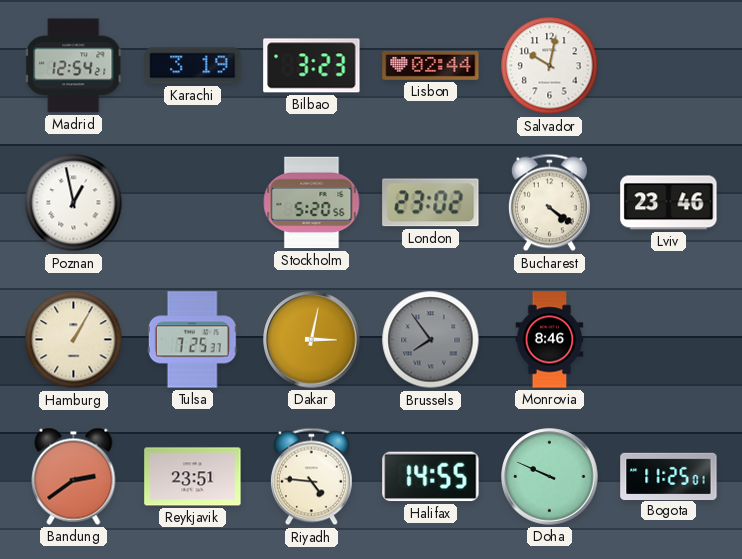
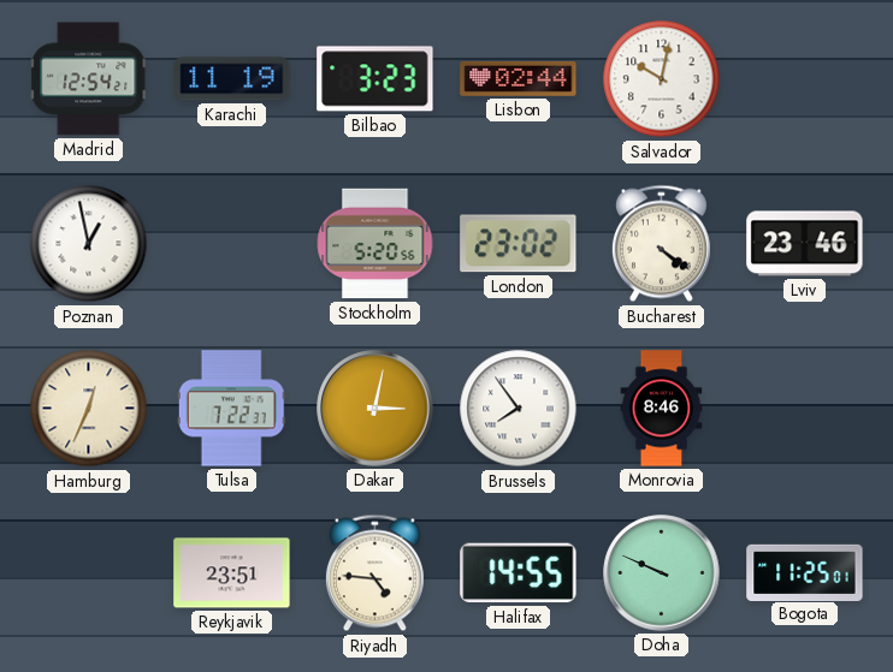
Karachi: 3:19 -> 11:19 (232, 79)
Hamburg: 1:05 -> 12:34 (89, 409)
Tulsa: 7:25 -> 7:22 (231, 409)
Brussels dial: grey -> white (519, 409)
Bandung: 2:39 -> none (74, 476)
